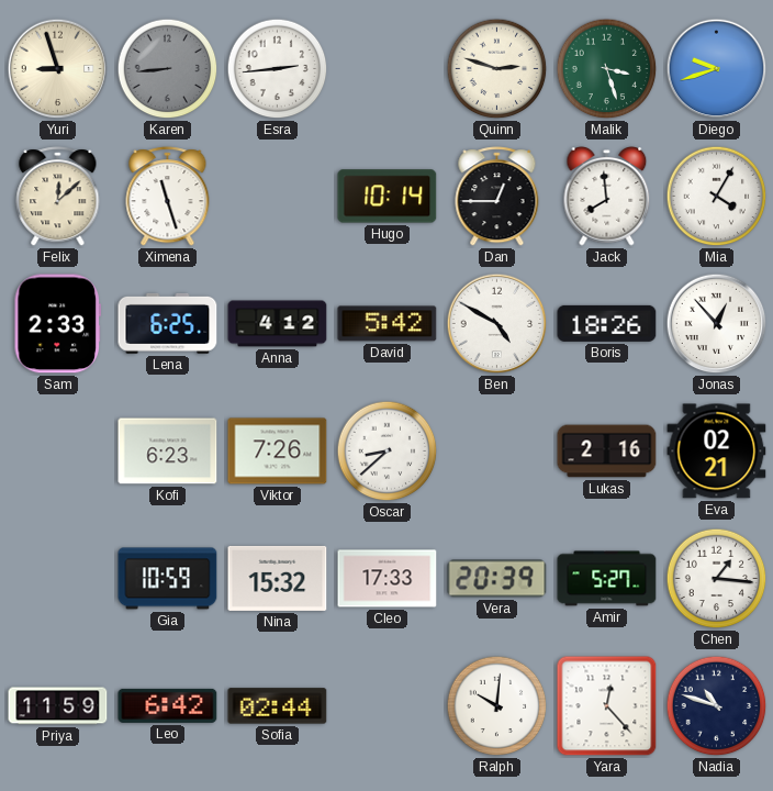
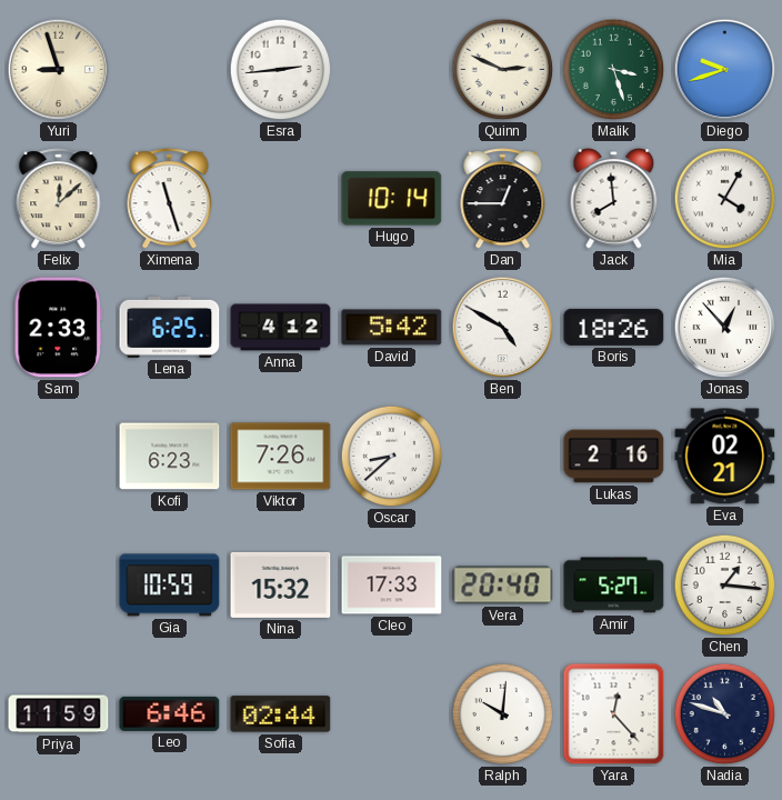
Karen: 8:44 -> none (168, 69)
Quinn: 2:48 -> 2:49 (503, 70)
Vera: 20:39 -> 20:40 (503, 586)
Leo: 6:42 -> 6:46 (170, 713)
